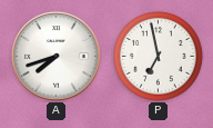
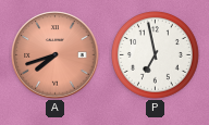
A dial: white -> salmon (56, 55)
